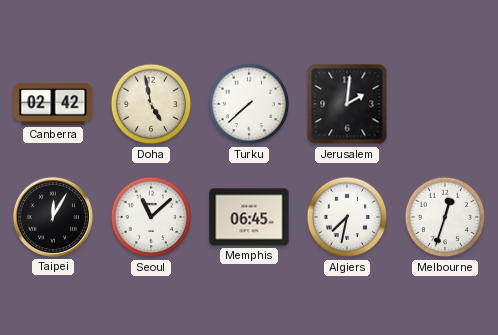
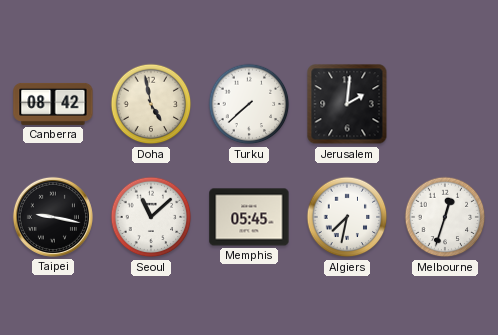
Canberra: 02:42 -> 08:42 (53, 104)
Taipei: 12:05 -> 9:17 (53, 217)
Memphis: 06:45 -> 05:45 (249, 217)
